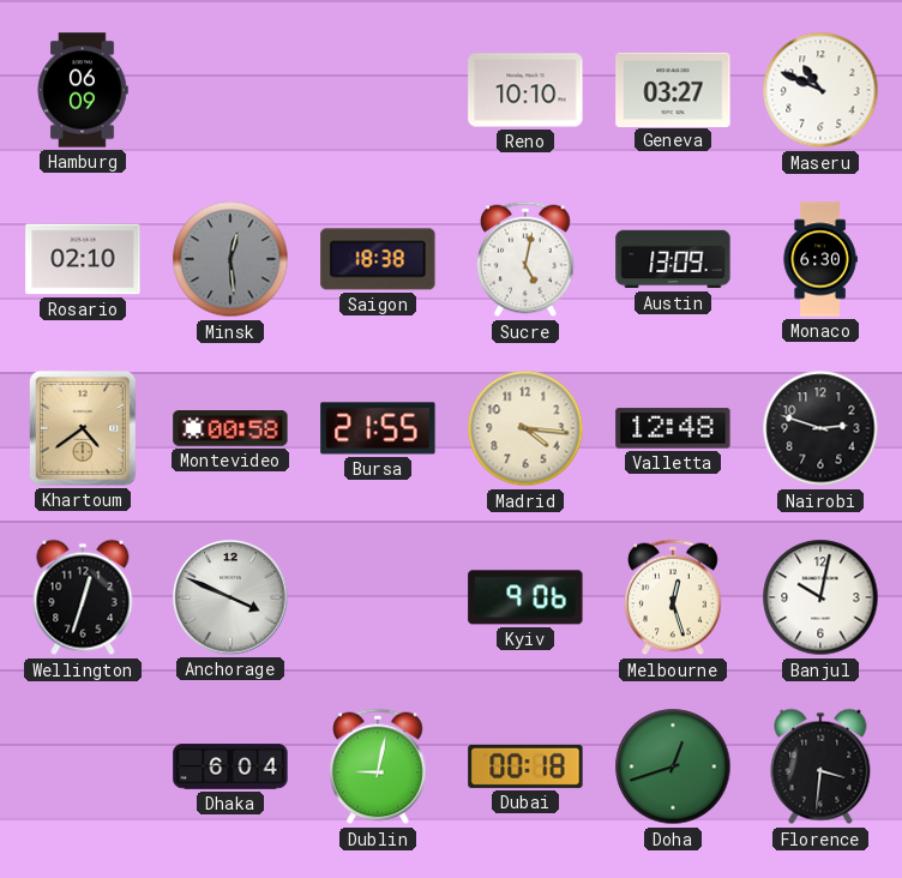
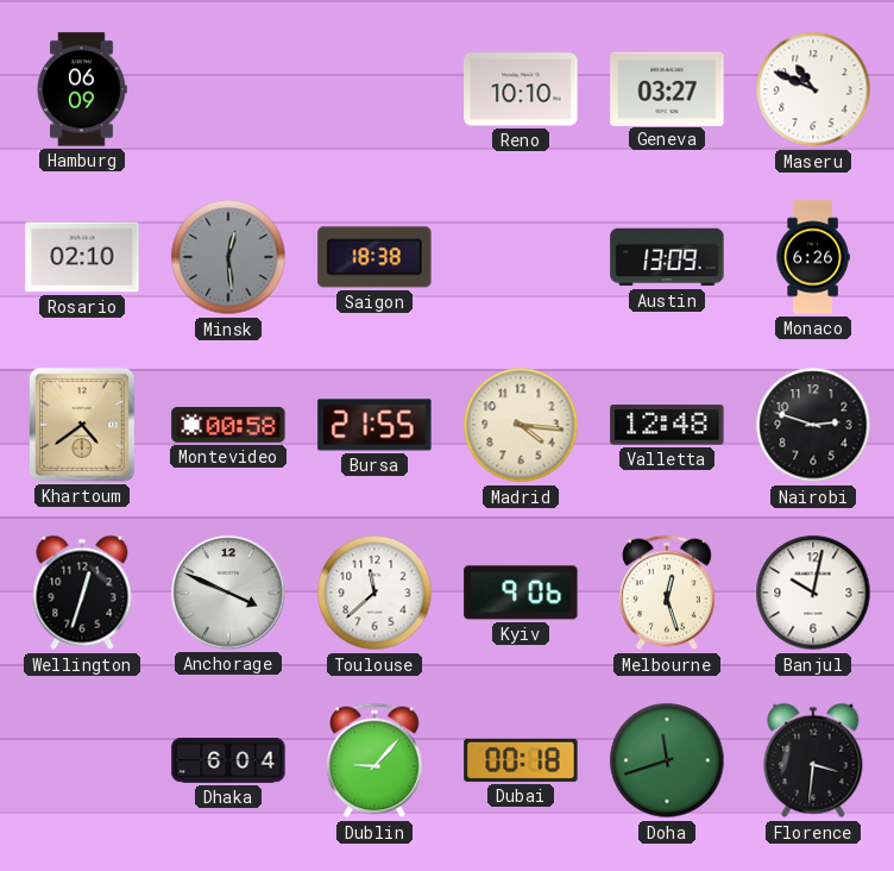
Sucre: 5:02 -> none (525, 259)
Monaco: 6:30 -> 6:26 (813, 257)
Toulouse: none -> 11:38 (374, 593)
Dublin: 9:02 -> 9:07 (374, 760)
Doha: 12:42 -> 11:42 (667, 760)
